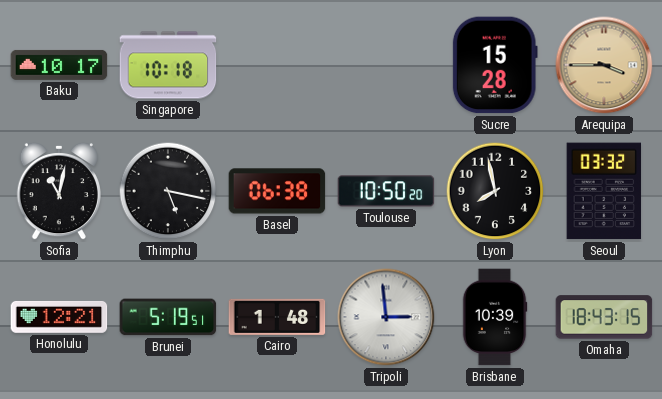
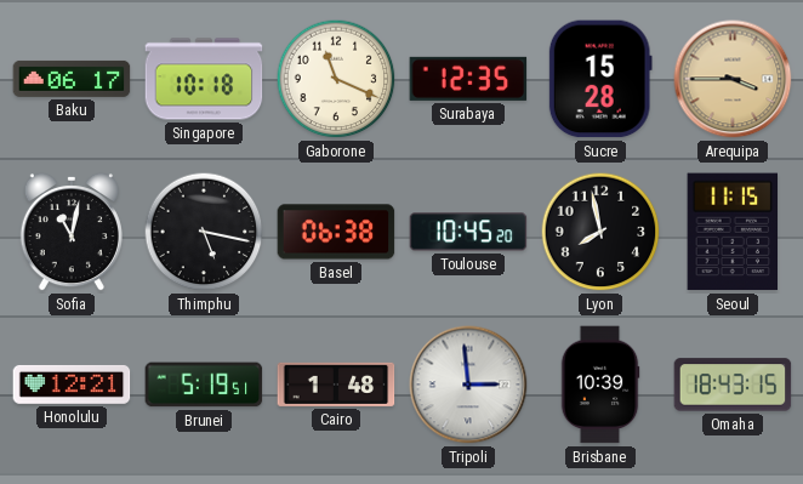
Baku: 10:17 -> 06:17 (72, 79)
Gaborone: none -> 11:19 (336, 79)
Surabaya: none -> 12:35 (468, 79)
Toulouse: 10:50 -> 10:45 (468, 232)
Seoul: 03:32 -> 11:15 (731, 232)
